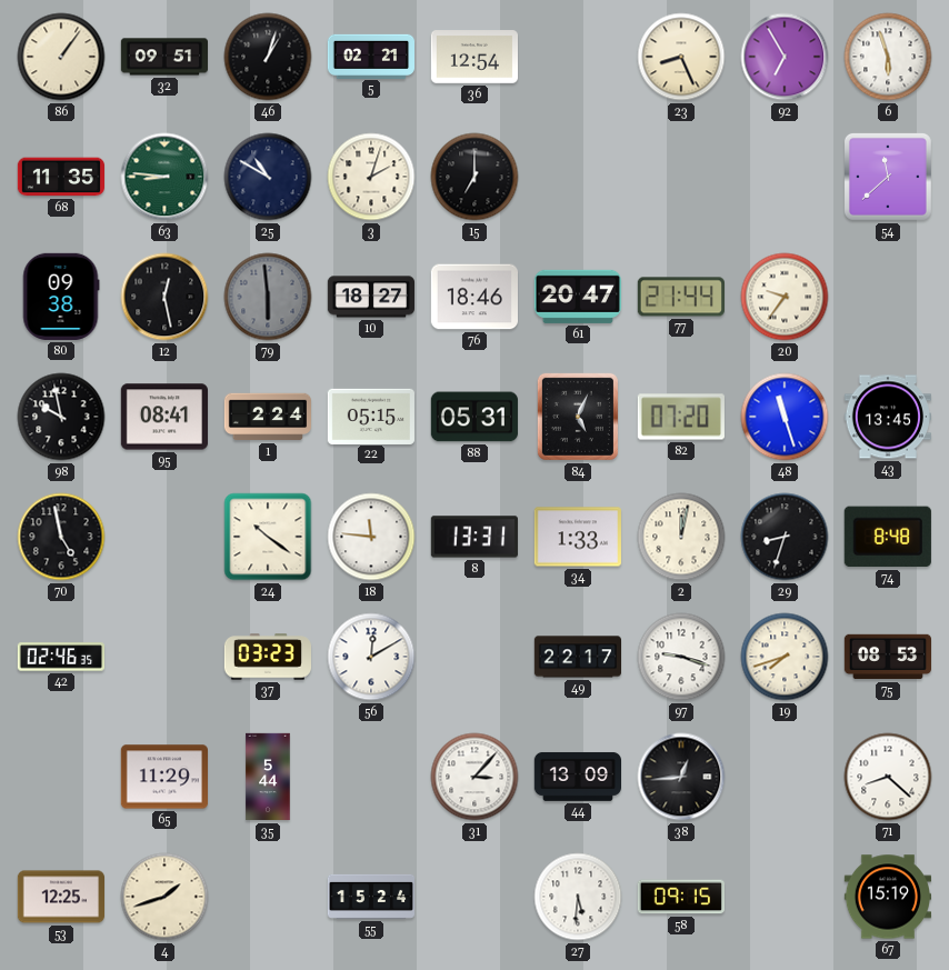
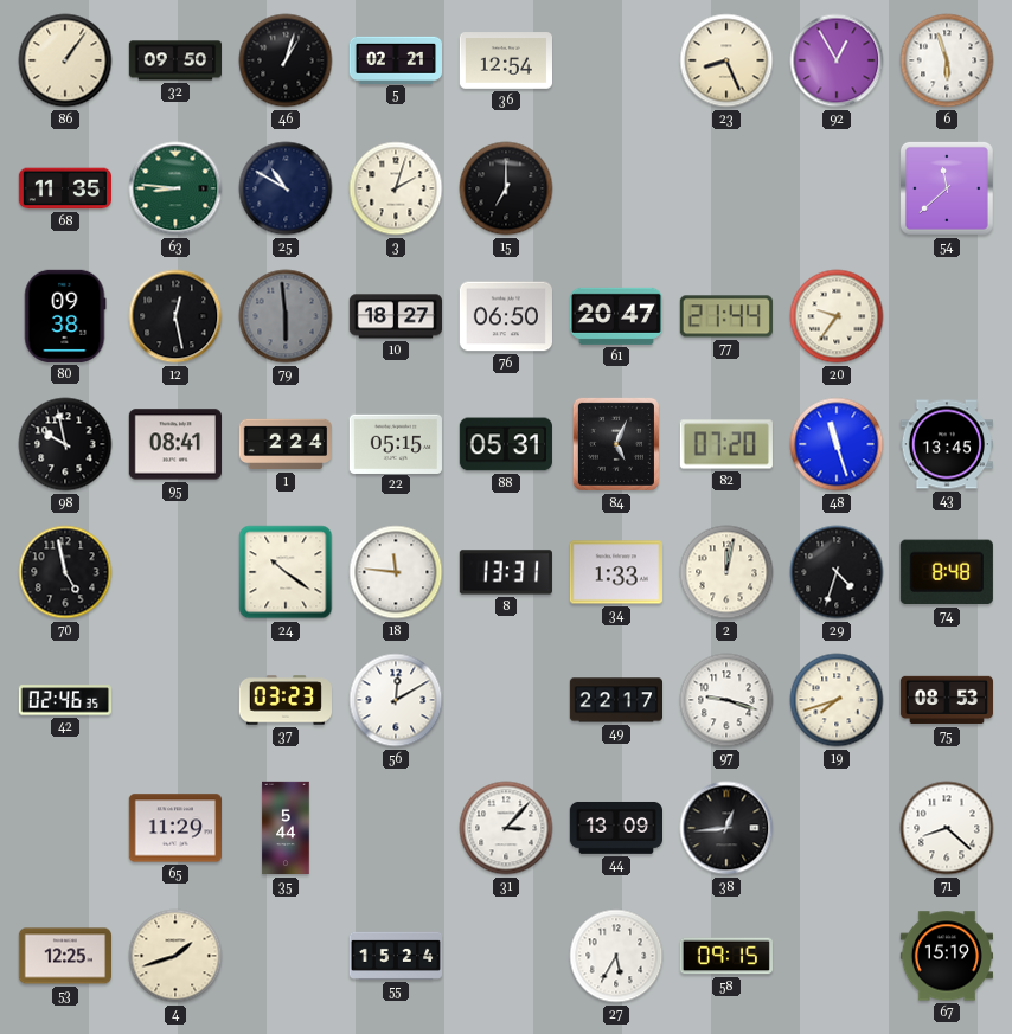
32: 09:51 -> 09:50 (174, 60)
92: 6:55 -> 12:55 (837, 60)
76: 18:46 -> 06:50 (505, 316)
29: 8:33 -> 4:33 (837, 572)
27: 5:31 -> 5:35 (616, 956)
